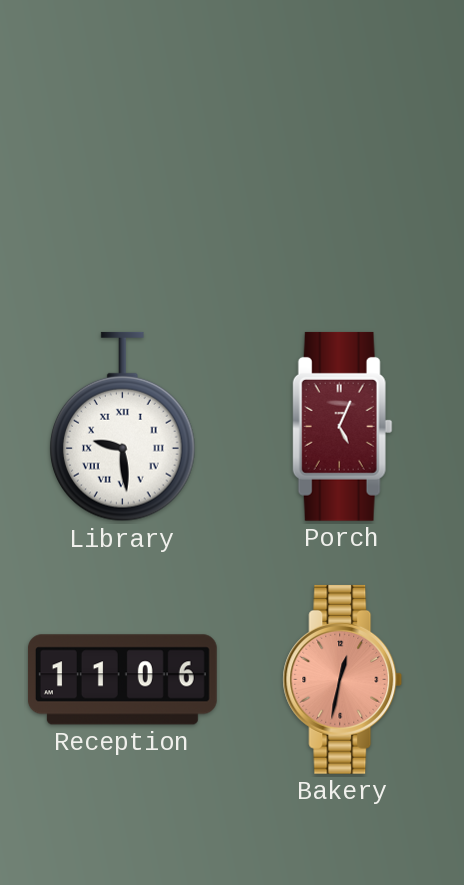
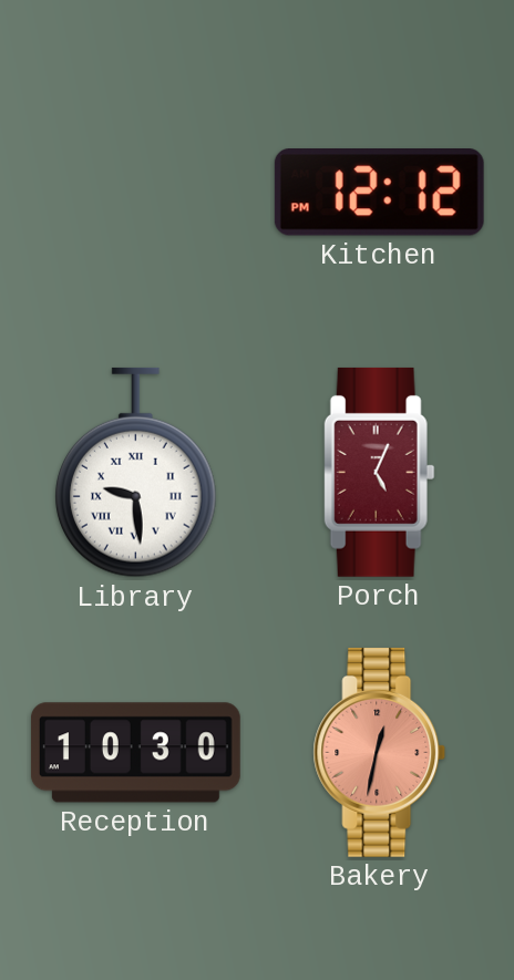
Kitchen: none -> 12:12 (379, 192)
Reception: 11:06 -> 10:30 (135, 753)
